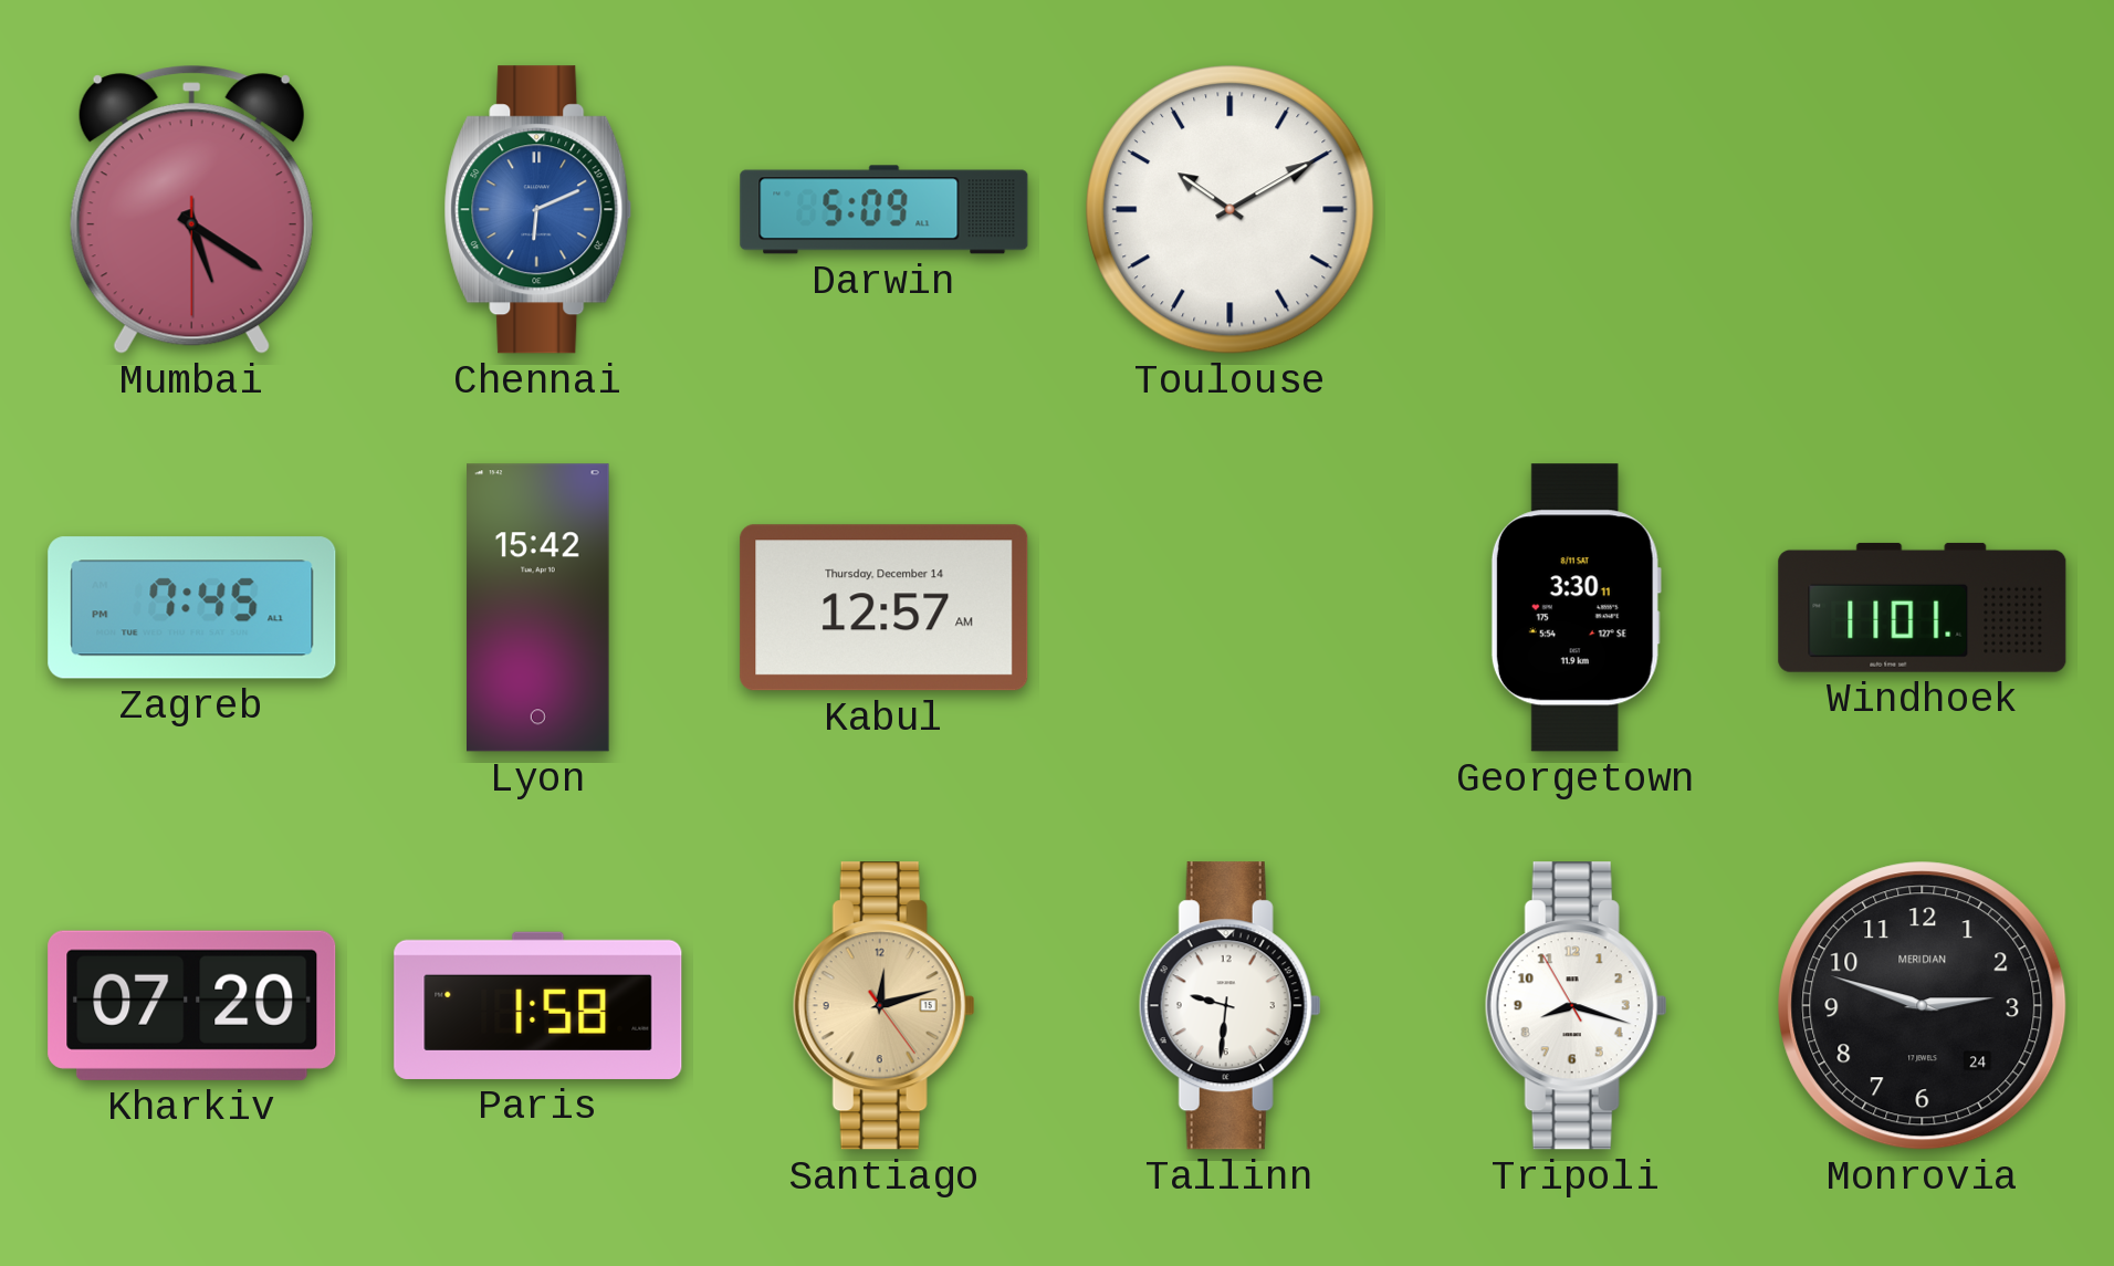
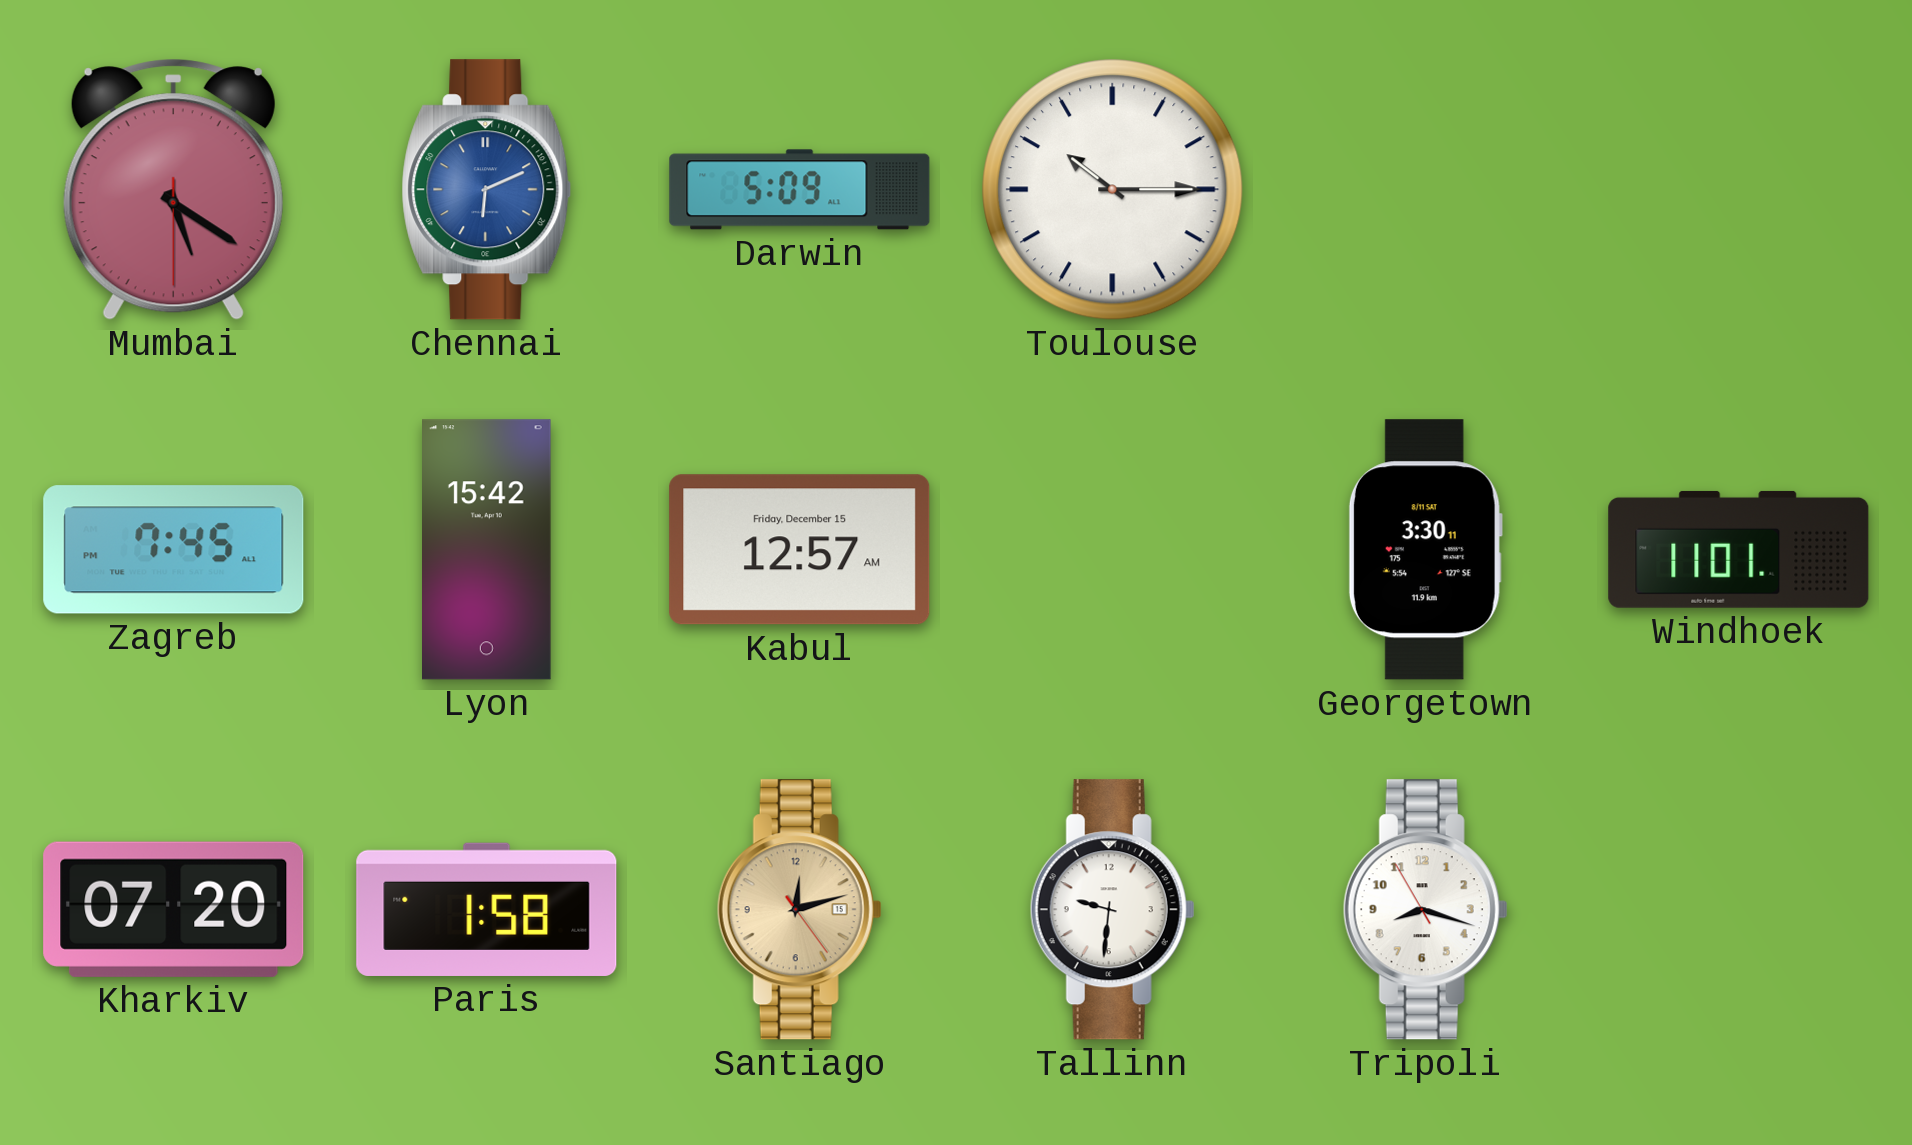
Toulouse: 10:10 -> 10:15 (1113, 190)
Kabul date: Thursday, December 14 -> Friday, December 15 (800, 550)
Monrovia: 2:48 -> none (1923, 1006)
